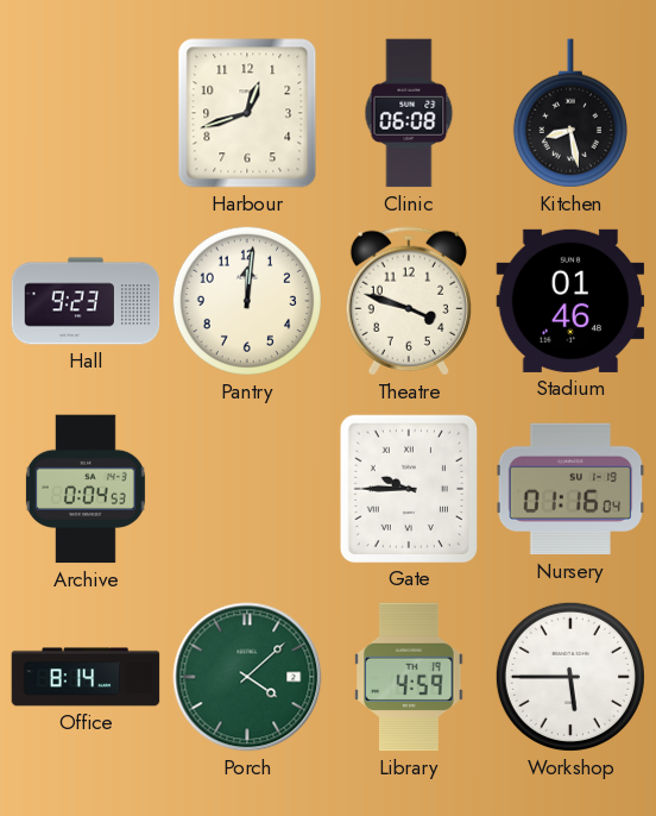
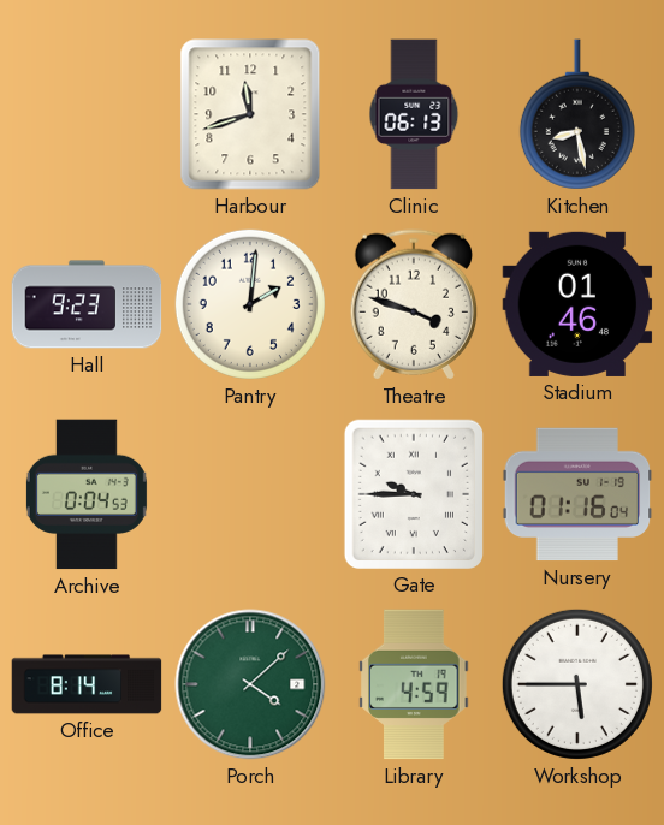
Harbour: 12:42 -> 11:42 (250, 114)
Clinic: 06:08 -> 06:13 (414, 114)
Pantry: 12:01 -> 2:01 (250, 304)
